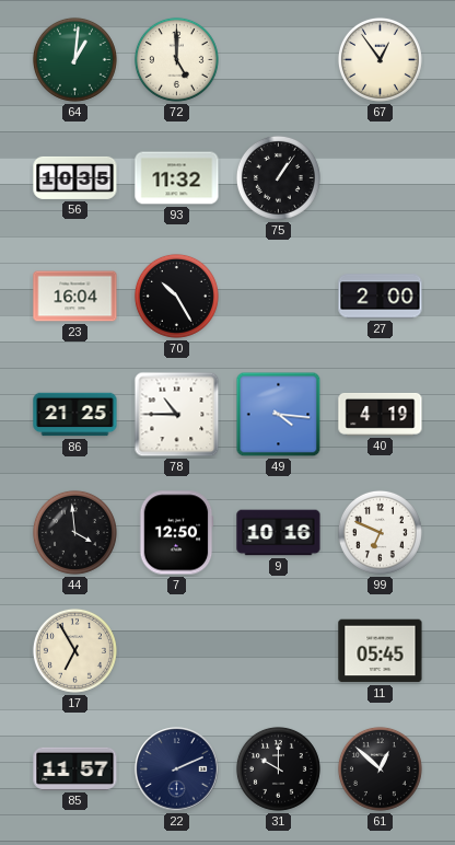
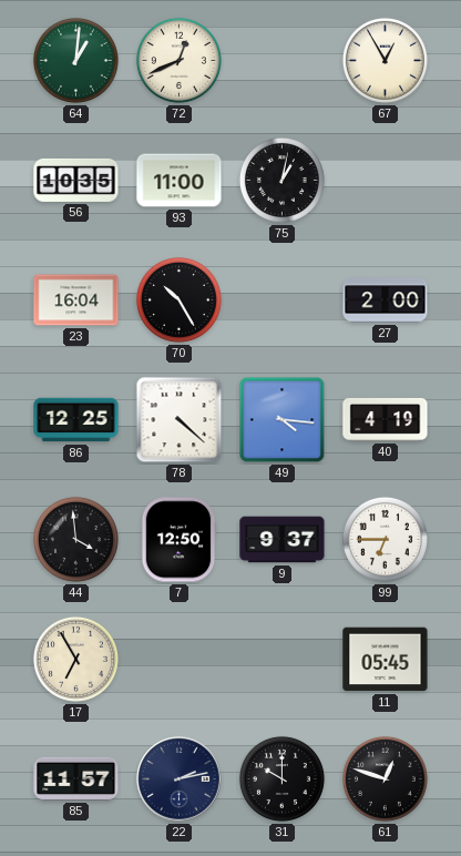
72: 5:00 -> 12:41 (178, 60)
67: 12:54 -> 12:55 (385, 60)
93: 11:32 -> 11:00 (180, 181)
75: 1:06 -> 1:02 (281, 180)
86: 21:25 -> 12:25 (76, 420)
78: 10:45 -> 4:22 (180, 420)
9: 10:16 -> 9:37 (283, 540)
99: 6:49 -> 6:45 (385, 539)
22: 2:11 -> 2:13 (180, 779)
61: 12:52 -> 12:48 (385, 778)
